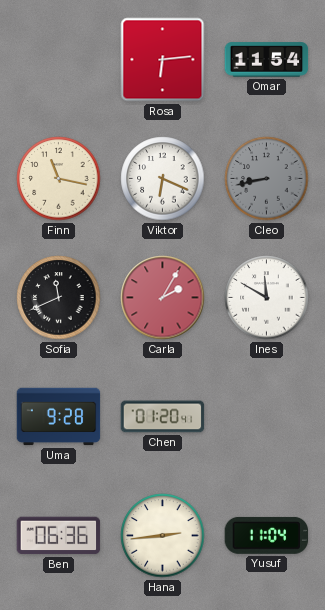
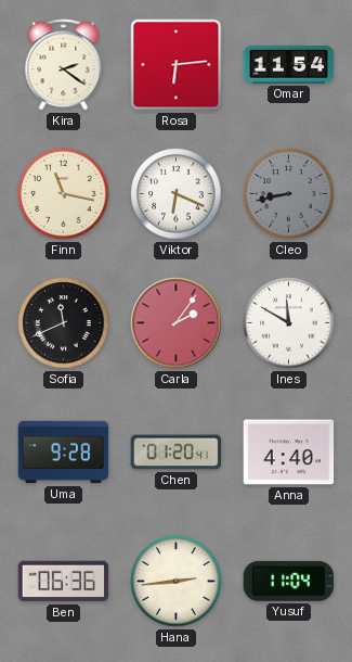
Kira: none -> 2:21 (64, 65)
Carla: 2:05 -> 2:06 (177, 323)
Anna: none -> 4:40 (289, 453)
